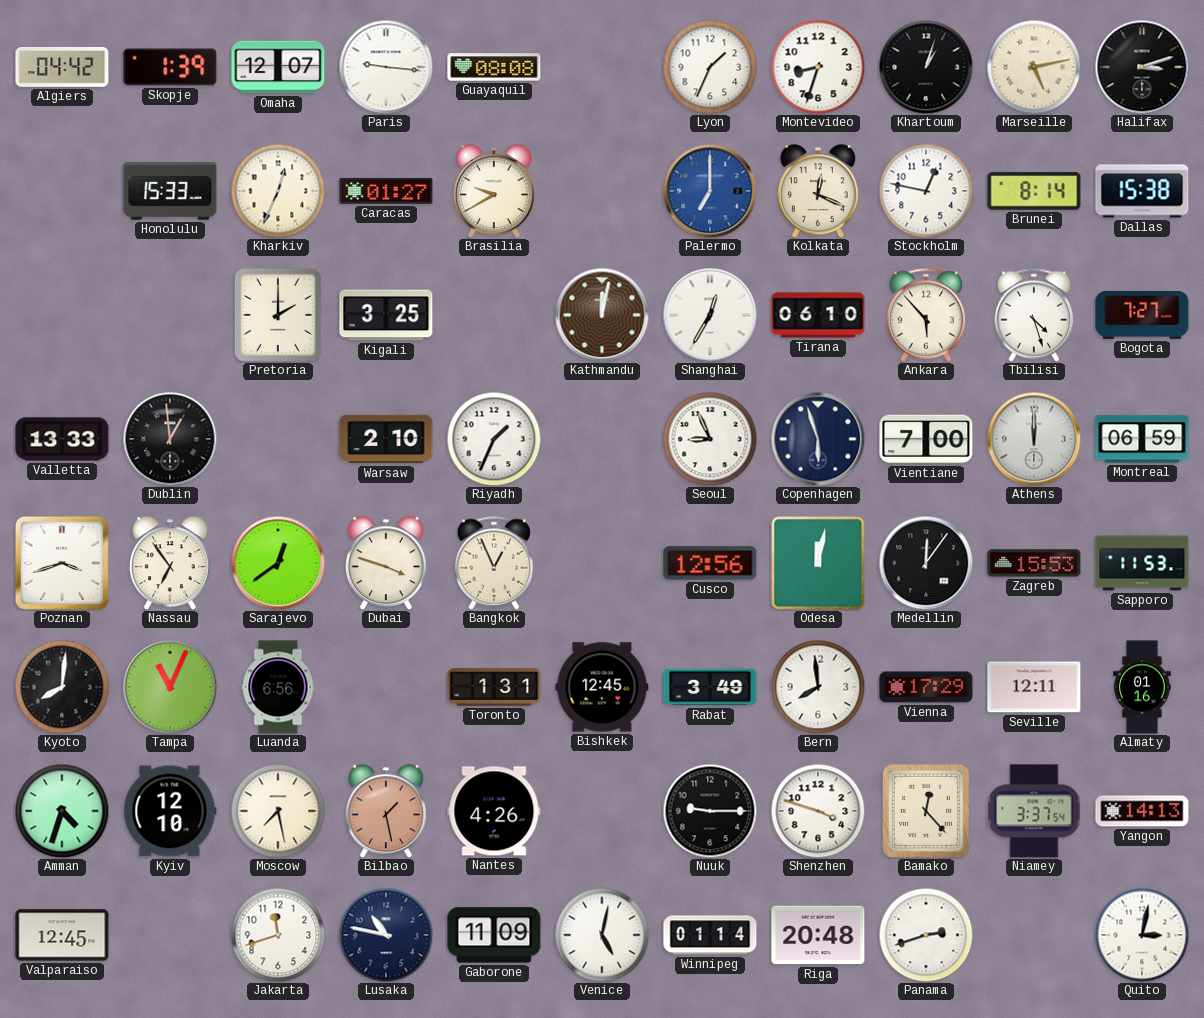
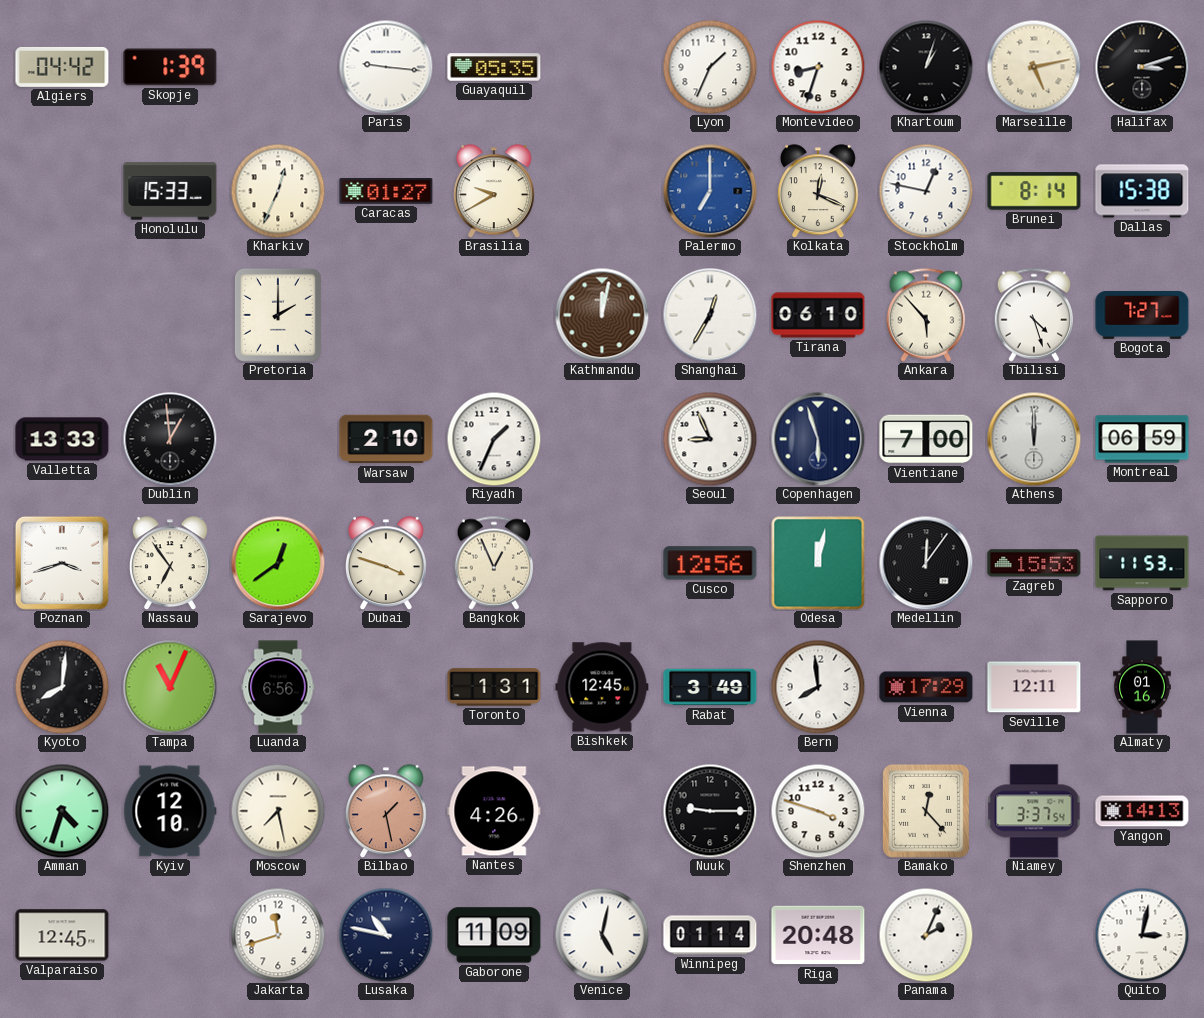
Omaha: 12:07 -> none (278, 67)
Guayaquil: 08:08 -> 05:35 (494, 67)
Kigali: 3:25 -> none (386, 315)
Panama: 2:42 -> 2:04 (926, 935)
